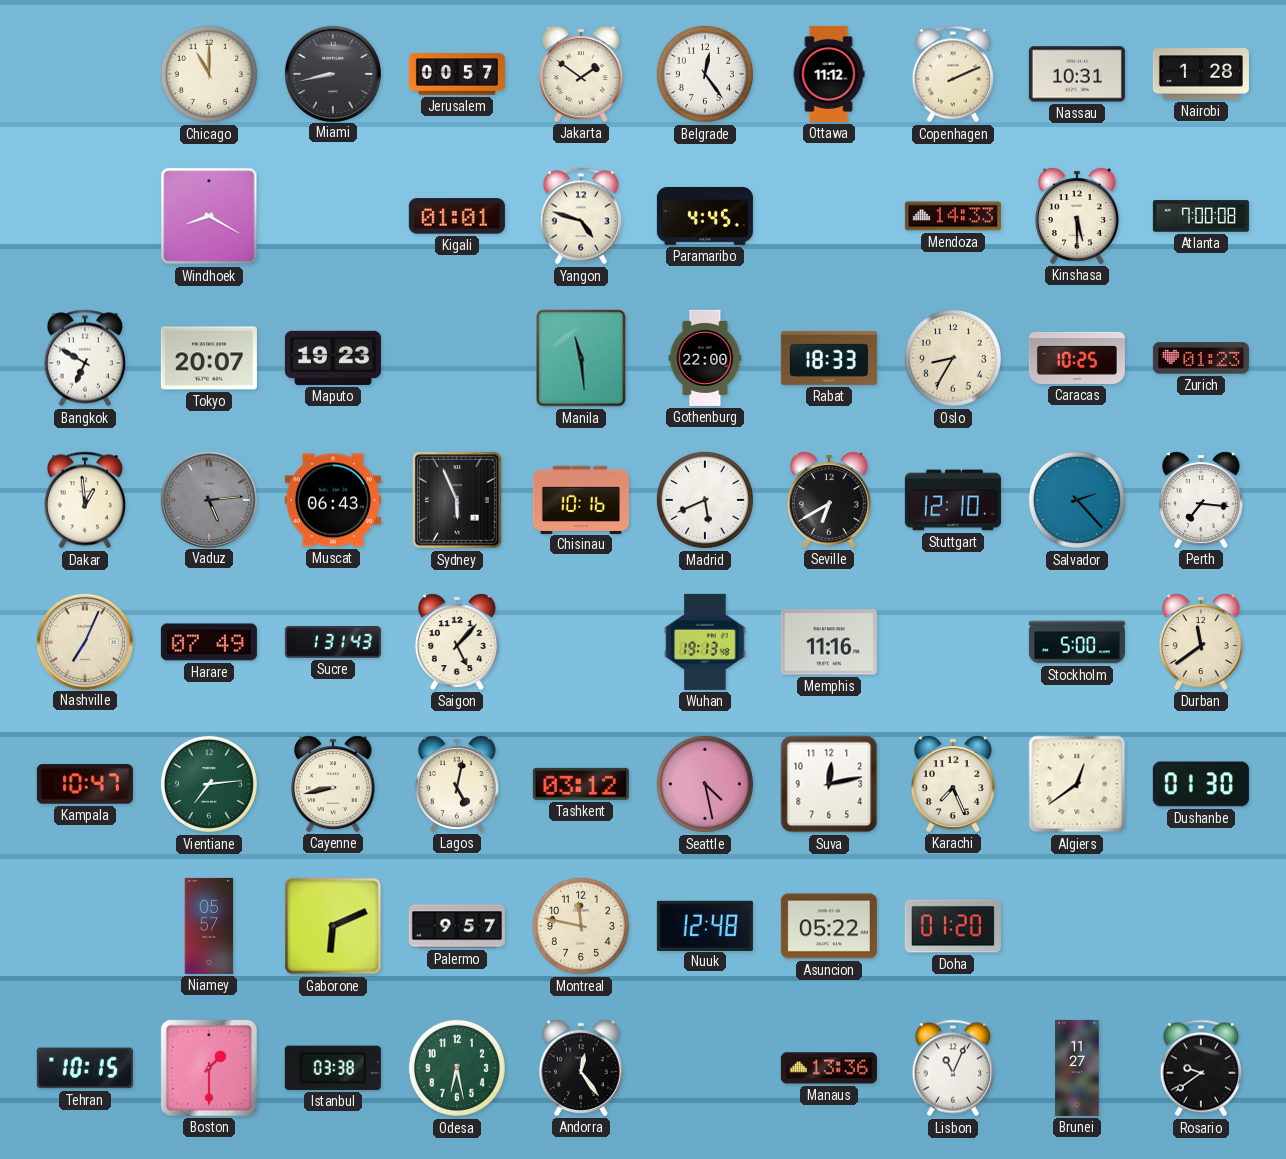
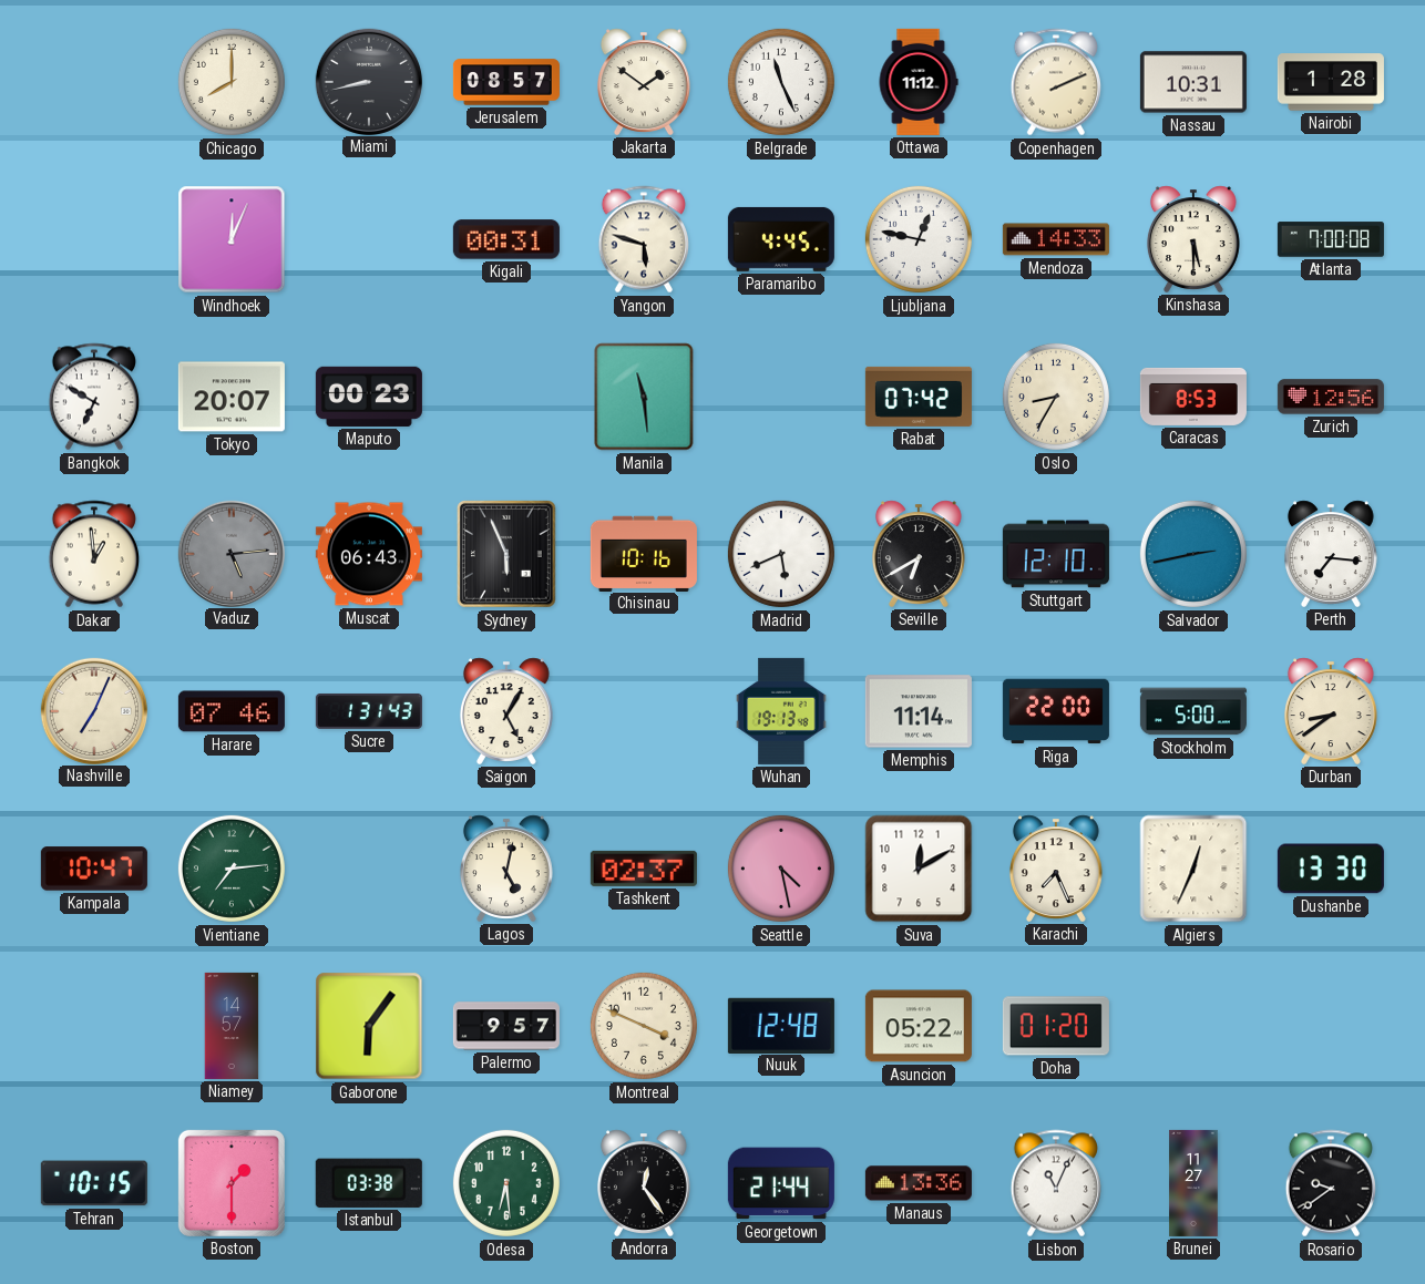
Chicago: 11:00 -> 8:00 (232, 82)
Jerusalem: 00:57 -> 08:57 (506, 82)
Belgrade: 12:24 -> 11:26 (781, 82)
Windhoek: 8:20 -> 12:04 (232, 239)
Kigali: 01:01 -> 00:31 (506, 239)
Yangon: 4:48 -> 5:48 (643, 239)
Ljubljana: none -> 12:47 (919, 239)
Maputo: 19:23 -> 00:23 (369, 397)
Gothenburg: 22:00 -> none (705, 358)
Rabat: 18:33 -> 07:42 (919, 397)
Caracas: 10:25 -> 8:53 (1193, 397)
Zurich: 01:23 -> 12:56 (1331, 397)
Salvador: 2:23 -> 2:43 (1193, 554)
Harare: 07:49 -> 07:46 (232, 711)
Saigon: 5:07 -> 5:05 (506, 711)
Memphis: 11:16 -> 11:14 (919, 711)
Riga: none -> 22:00 (1056, 711)
Durban: 11:39 -> 8:39 (1331, 711)
Cayenne: 8:43 -> none (333, 784)
Tashkent: 03:12 -> 02:37 (644, 869)
Suva: 12:13 -> 12:10 (919, 869)
Algiers: 12:39 -> 12:34 (1193, 869)
Dushanbe: 01:30 -> 13:30 (1331, 869)
Niamey: 05:57 -> 14:57 (232, 1026)
Gaborone: 6:11 -> 6:06 (369, 1026)
Montreal: 11:47 -> 3:49 (644, 1026)
Odesa: 6:28 -> 6:29 (506, 1183)
Georgetown: none -> 21:44 (781, 1183)
